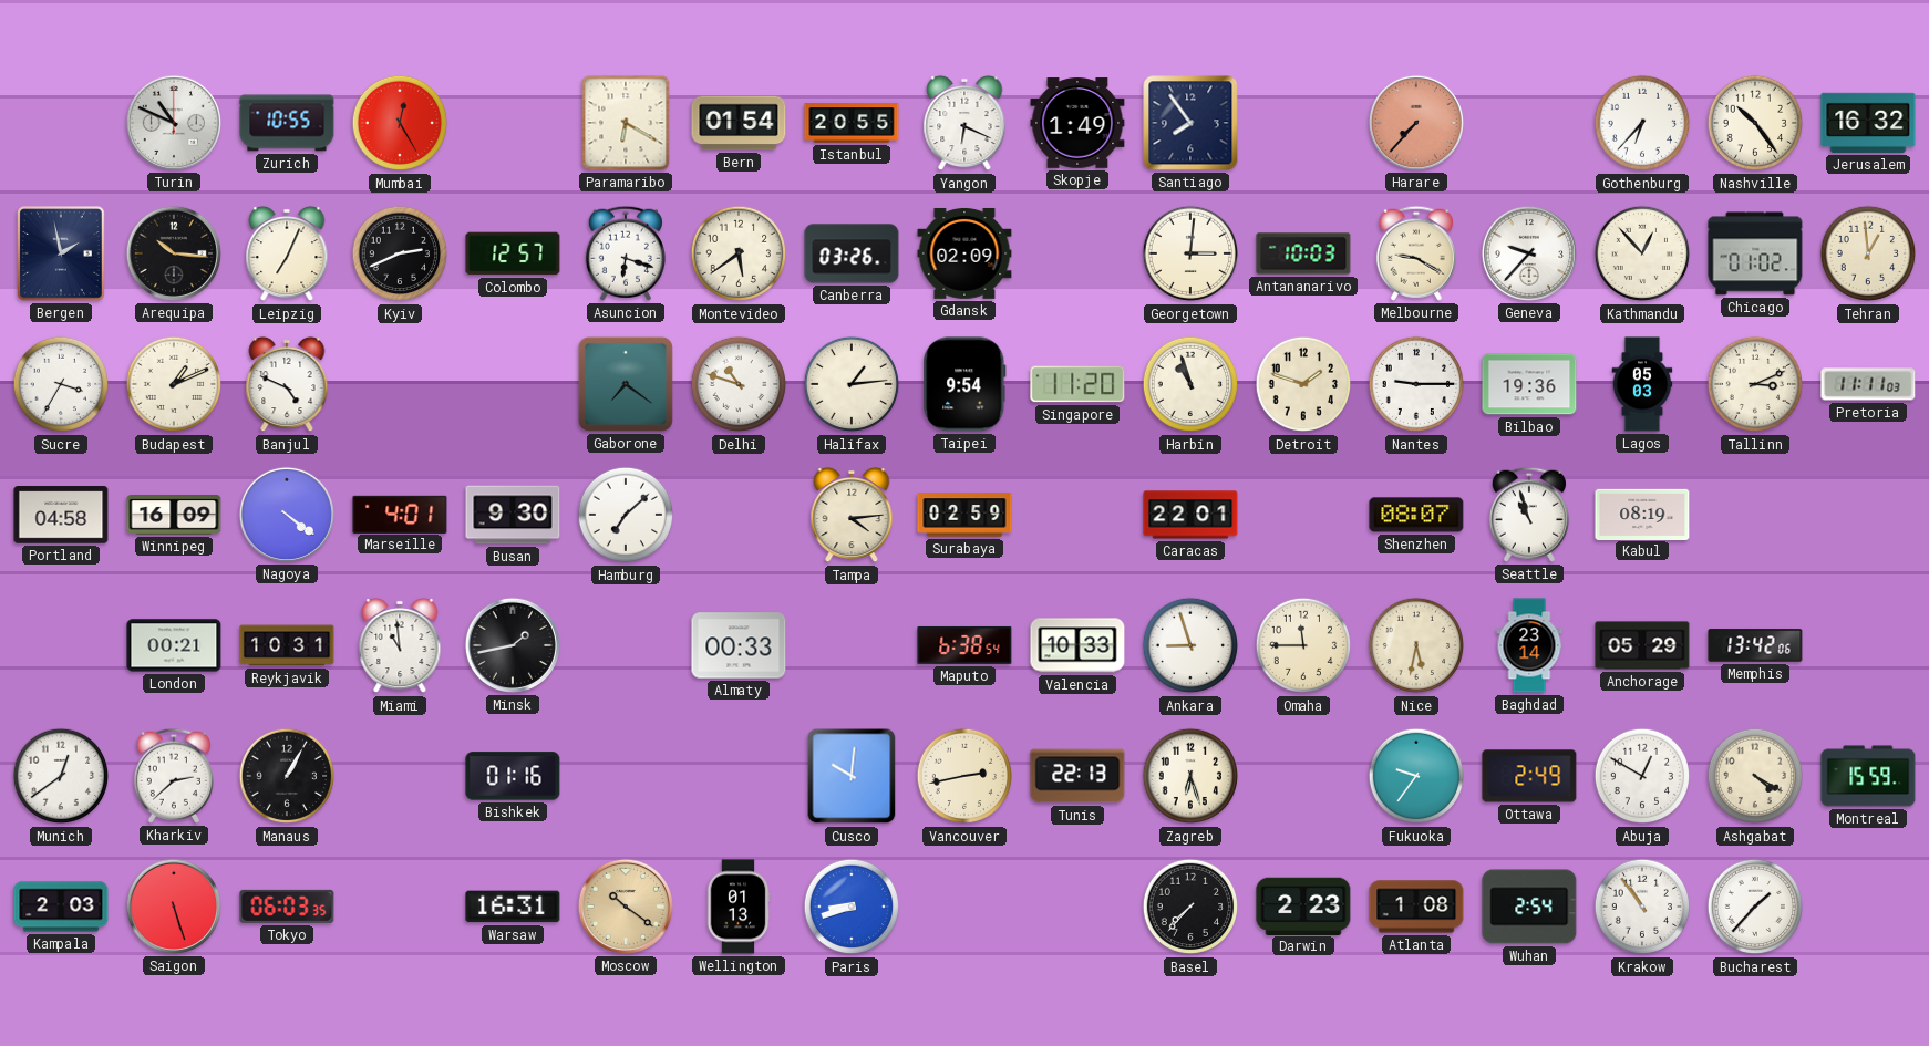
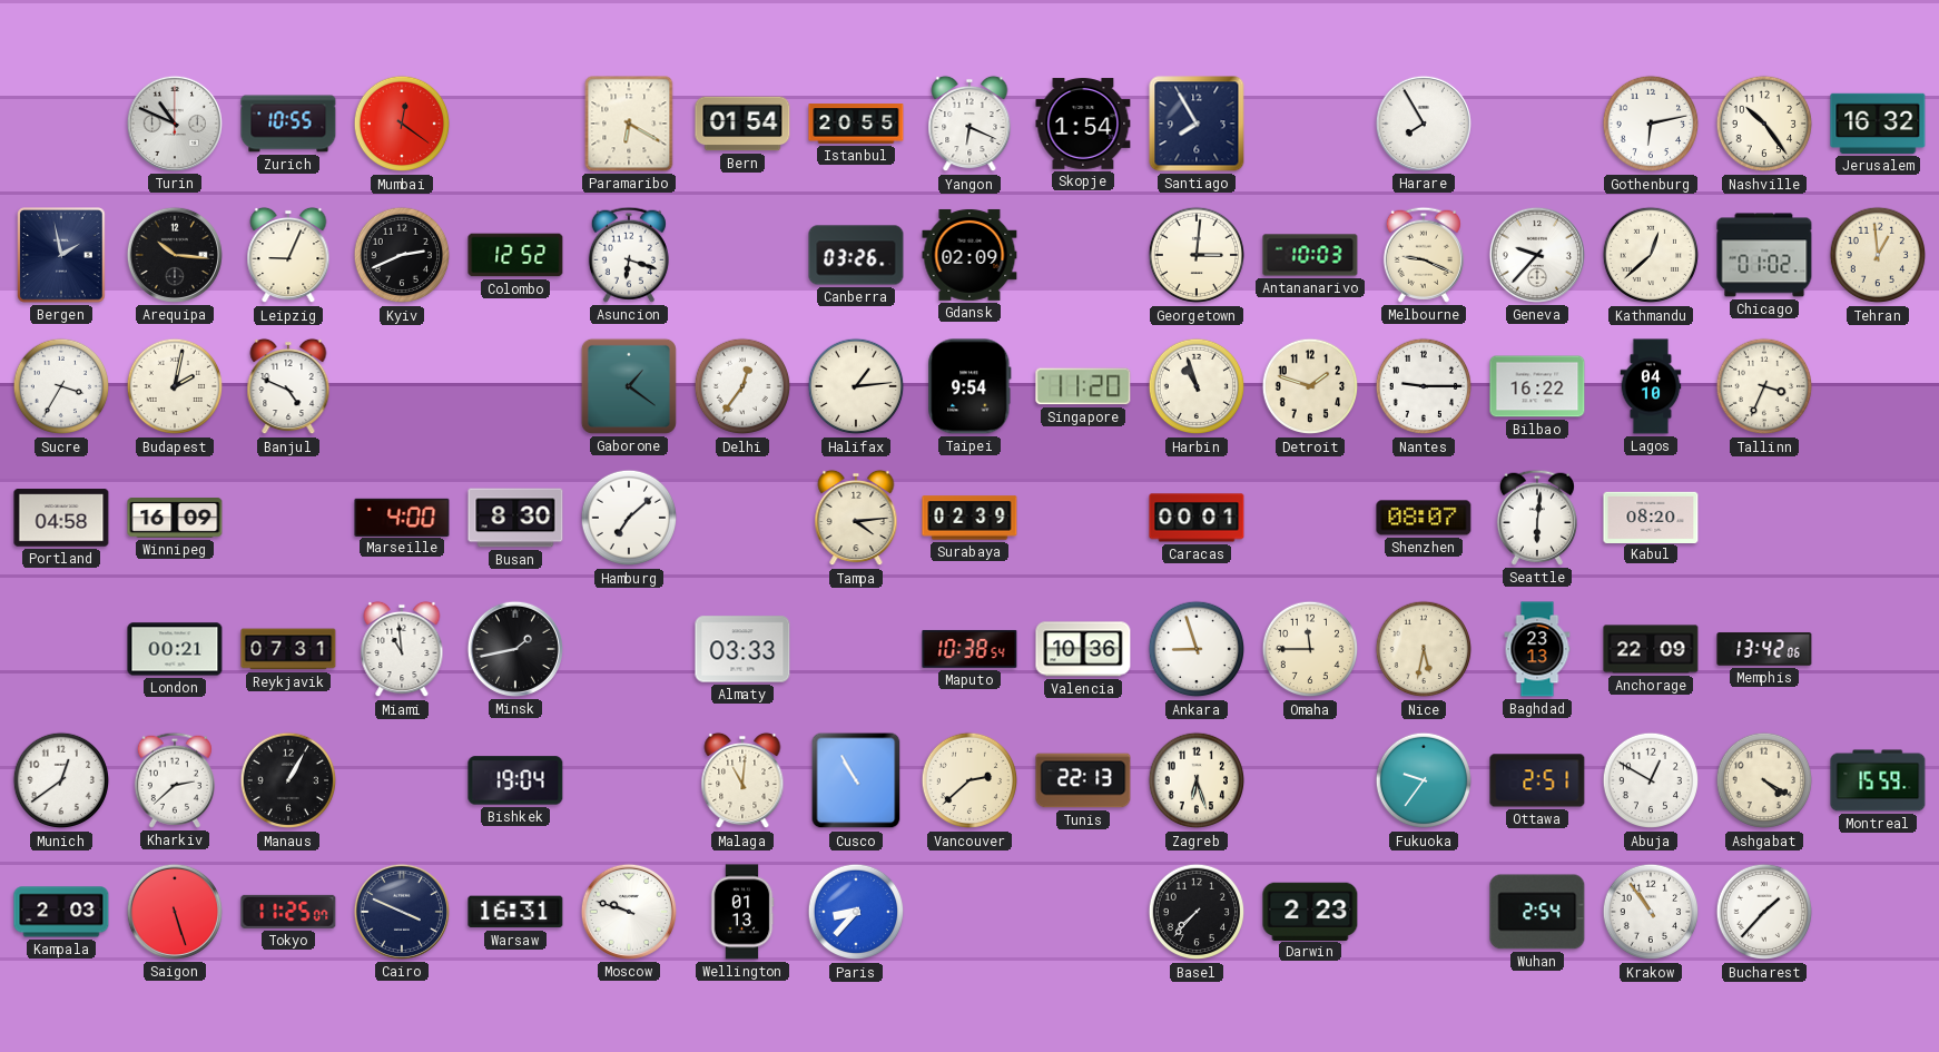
Mumbai: 12:25 -> 12:21 (402, 124)
Skopje: 1:49 -> 1:54 (1083, 124)
Santiago: 7:54 -> 7:55 (1197, 124)
Harare: 7:37 -> 7:55 (1424, 124)
Harare dial: salmon -> white (1424, 124)
Gothenburg: 6:37 -> 6:13 (1651, 124)
Leipzig: 7:04 -> 9:04 (288, 255)
Colombo: 12:57 -> 12:52 (515, 255)
Montevideo: 5:39 -> none (739, 253)
Melbourne: 9:20 -> 9:19 (1424, 255)
Kathmandu: 12:53 -> 12:38 (1651, 255)
Budapest: 1:11 -> 2:02 (175, 386)
Gaborone: 7:21 -> 1:21 (629, 386)
Delhi: 10:48 -> 12:36 (742, 386)
Bilbao: 19:36 -> 16:22 (1537, 386)
Lagos: 05:03 -> 04:10 (1651, 386)
Tallinn: 3:11 -> 3:34 (1764, 386)
Pretoria: 11:11 -> none (1868, 384)
Nagoya: 4:21 -> none (287, 515)
Marseille: 4:01 -> 4:00 (402, 517)
Busan: 9:30 -> 8:30 (515, 518)
Surabaya: 02:59 -> 02:39 (970, 518)
Caracas: 22:01 -> 00:01 (1197, 518)
Seattle: 10:57 -> 6:01 (1537, 518)
Kabul: 08:19 -> 08:20 (1651, 517)
Reykjavik: 10:31 -> 07:31 (288, 649)
Almaty: 00:33 -> 03:33 (742, 649)
Maputo: 6:38 -> 10:38 (970, 649)
Valencia: 10:33 -> 10:36 (1083, 649)
Baghdad: 23:14 -> 23:13 (1537, 649)
Anchorage: 05:29 -> 22:09 (1651, 649)
Bishkek: 01:16 -> 19:04 (515, 780)
Malaga: none -> 11:01 (742, 780)
Cusco: 10:01 -> 10:55 (856, 780)
Vancouver: 2:43 -> 2:38 (970, 780)
Ottawa: 2:49 -> 2:51 (1537, 780)
Tokyo: 06:03 -> 11:25 (288, 912)
Cairo: none -> 3:49 (402, 912)
Moscow: 10:21 -> 9:48 (629, 912)
Moscow dial: champagne -> white (629, 912)
Paris: 8:42 -> 8:37 (856, 912)
Atlanta: 1:08 -> none (1416, 907)
